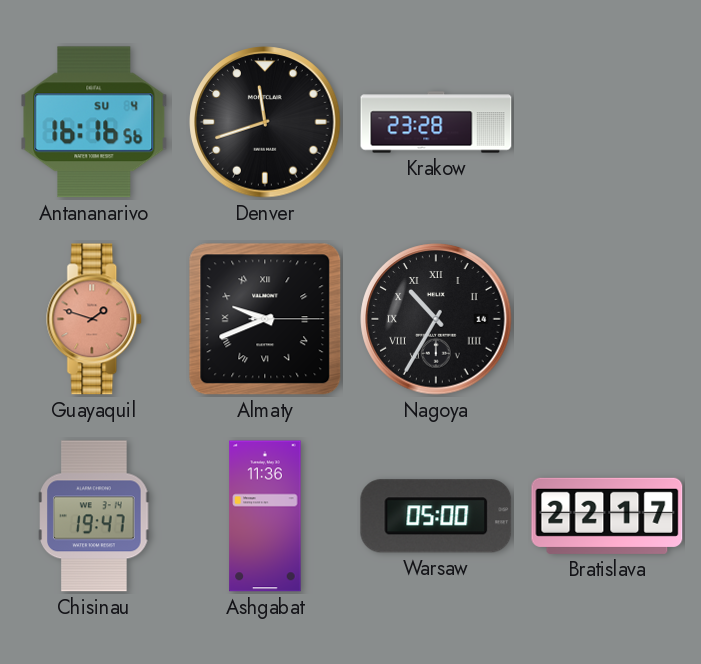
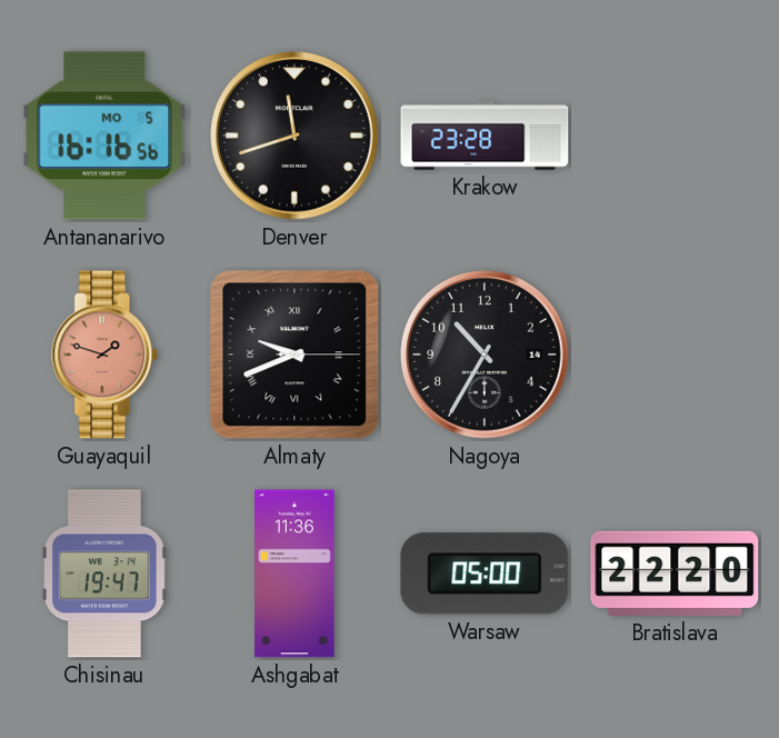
Antananarivo date: SU 4 -> MO 5 (104, 136)
Nagoya numerals: Roman -> Arabic (485, 355)
Bratislava: 22:17 -> 22:20 (675, 574)
